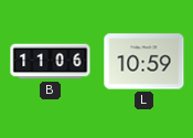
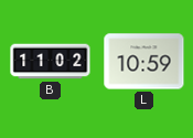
B: 11:06 -> 11:02 (51, 62)
